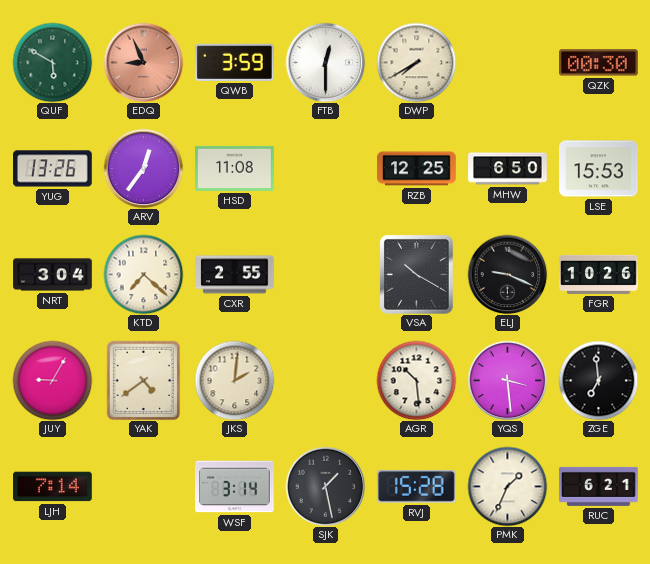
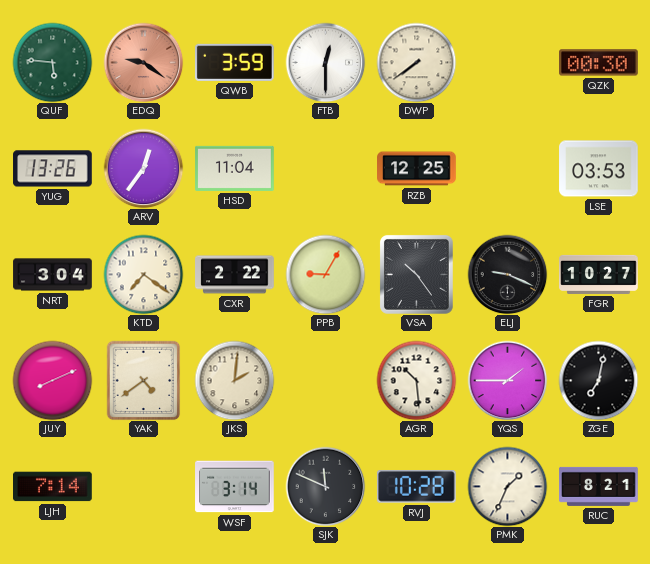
QUF: 5:50 -> 5:46 (52, 62)
EDQ: 8:56 -> 9:21 (143, 62)
DWP: 7:40 -> 7:39 (416, 62)
HSD: 11:08 -> 11:04 (235, 168)
MHW: 6:50 -> none (508, 169)
LSE: 15:53 -> 03:53 (599, 169)
KTD: 7:22 -> 7:21 (143, 274)
CXR: 2:55 -> 2:22 (235, 275)
PPB: none -> 9:05 (325, 274)
VSA: 10:20 -> 10:24 (416, 274)
FGR: 10:26 -> 10:27 (599, 274)
JUY: 9:05 -> 8:11 (52, 380)
YQS: 3:29 -> 1:45 (507, 380)
ZGE: 6:59 -> 7:02 (598, 380)
SJK: 1:28 -> 11:49 (325, 486)
RVJ: 15:28 -> 10:28 (416, 487)
RUC: 6:21 -> 8:21 (599, 486)
